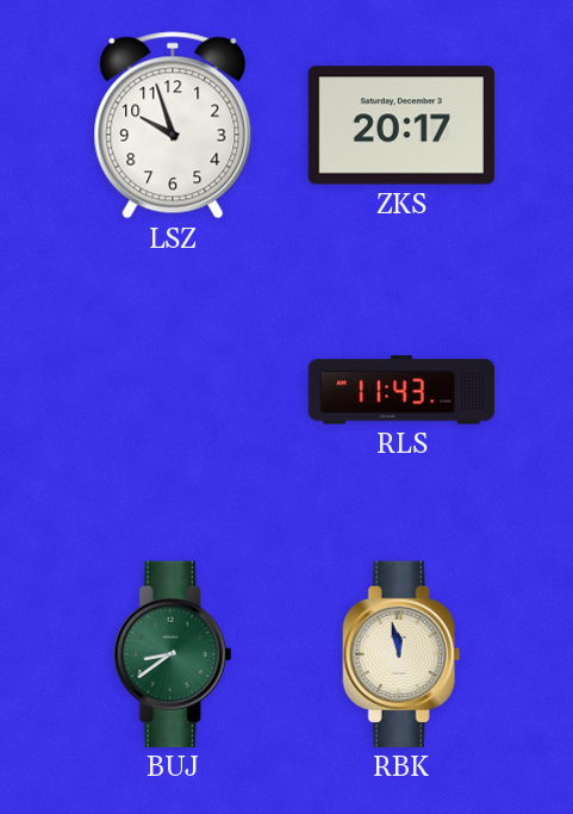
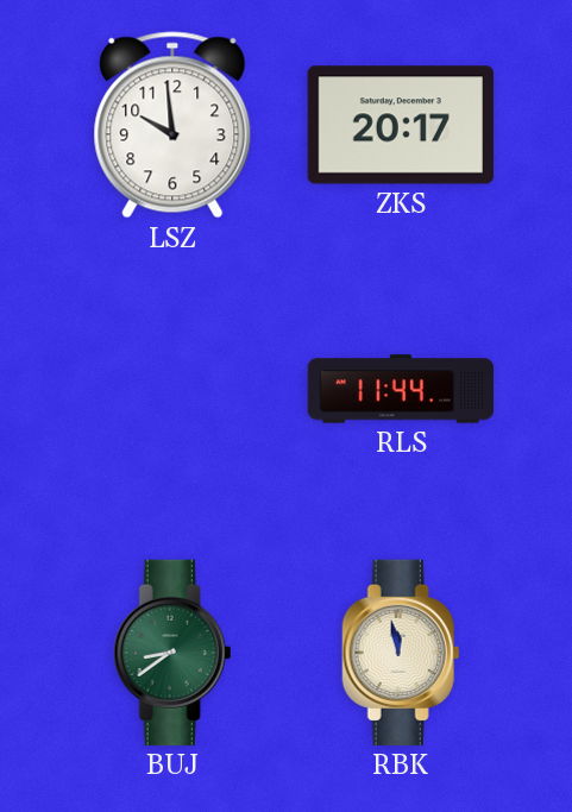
LSZ: 9:57 -> 9:59 (172, 125)
RLS: 11:43 -> 11:44 (400, 389)
